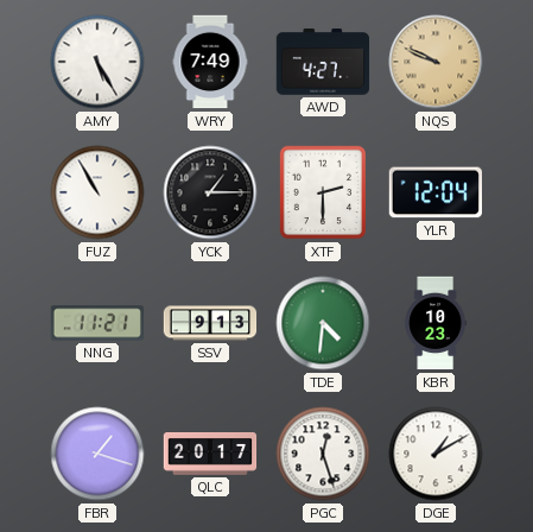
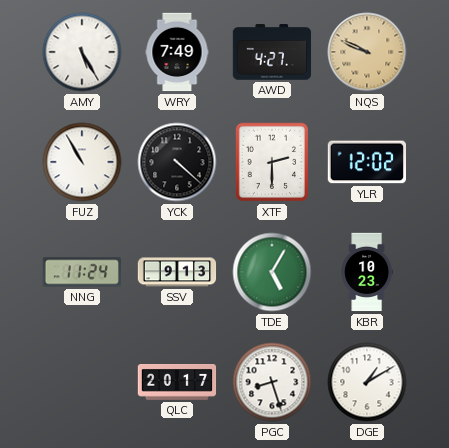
YCK: 1:15 -> 4:22 (177, 162)
YLR: 12:04 -> 12:02 (366, 162)
NNG: 11:21 -> 11:24 (81, 272)
TDE: 4:31 -> 5:05 (272, 272)
FBR: 1:18 -> none (97, 454)
PGC: 12:27 -> 8:27 (272, 382)
